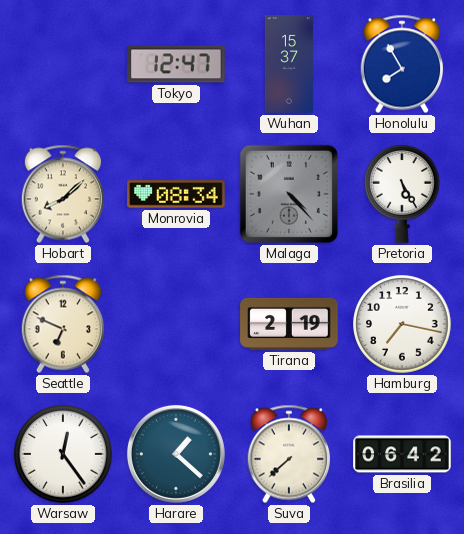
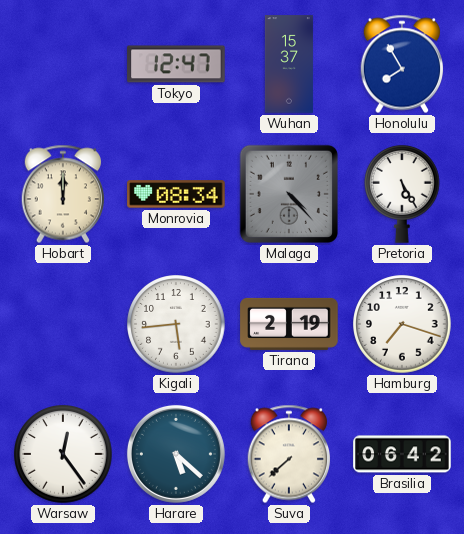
Hobart: 8:08 -> 12:00 (62, 194)
Seattle: 6:49 -> none (62, 324)
Kigali: none -> 5:44 (176, 324)
Hamburg: 7:17 -> 7:18 (402, 324)
Harare: 1:22 -> 5:22 (176, 454)
